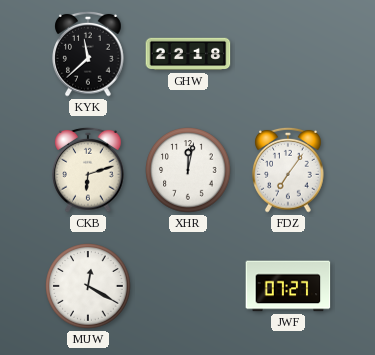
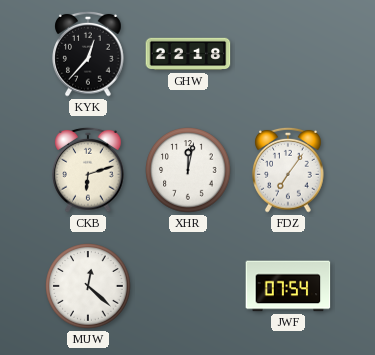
KYK: 11:38 -> 12:37 (88, 54)
MUW: 12:20 -> 12:22 (88, 286)
JWF: 07:27 -> 07:54 (288, 286)
